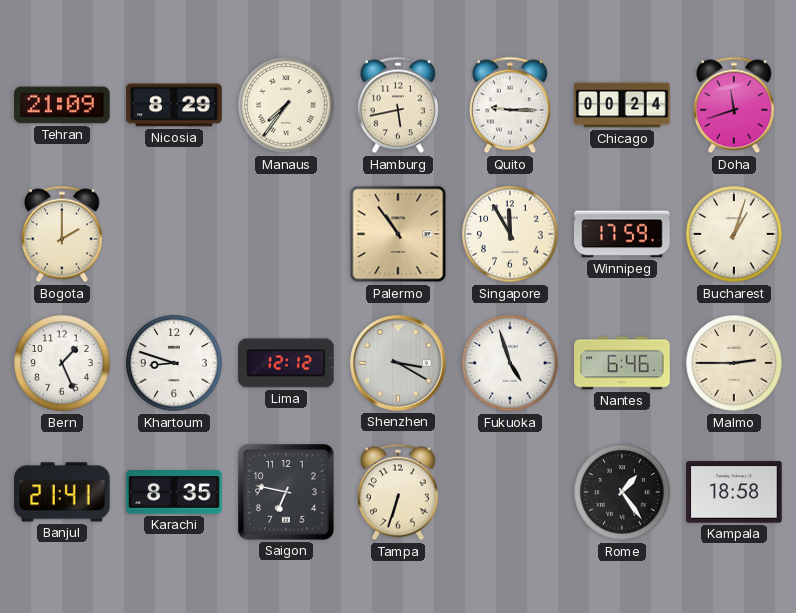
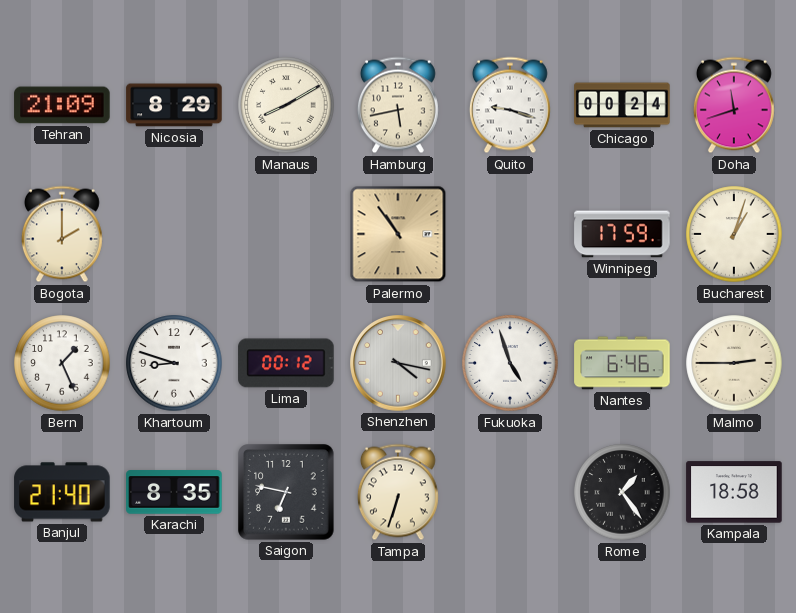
Manaus: 7:36 -> 8:10 (286, 105)
Quito: 9:15 -> 9:18 (510, 105)
Singapore: 11:55 -> none (510, 234)
Lima: 12:12 -> 00:12 (286, 363)
Shenzhen: 3:20 -> 4:17 (398, 363)
Banjul: 21:41 -> 21:40 (62, 492)
